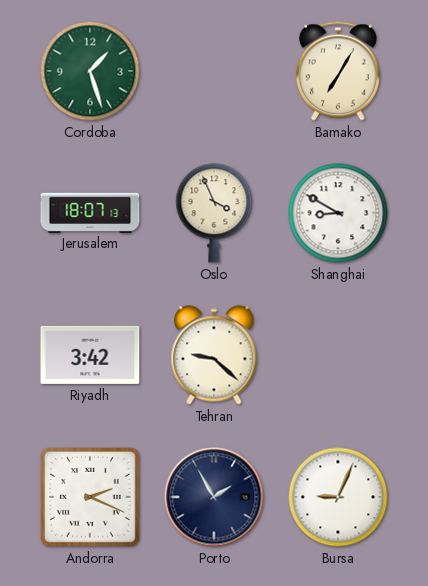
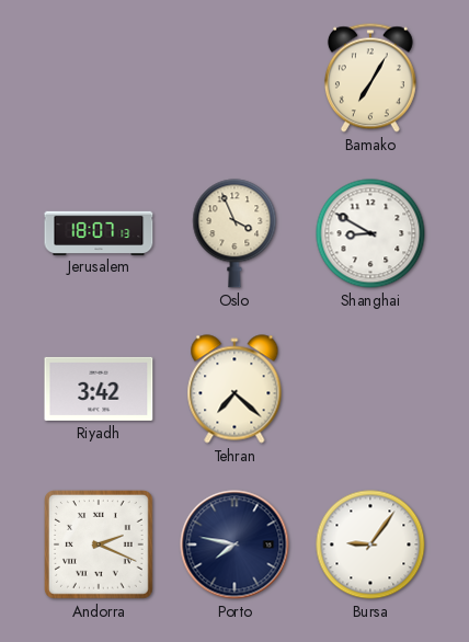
Cordoba: 1:27 -> none (90, 71)
Tehran: 9:22 -> 7:22 (234, 389)
Porto: 1:55 -> 7:47 (234, 544)
Bursa: 9:04 -> 9:06 (370, 544)
